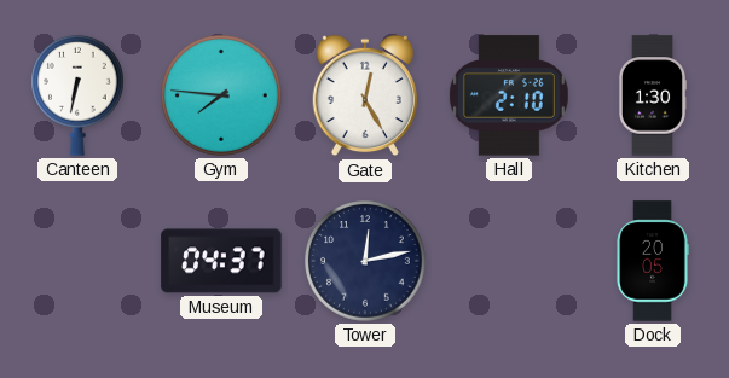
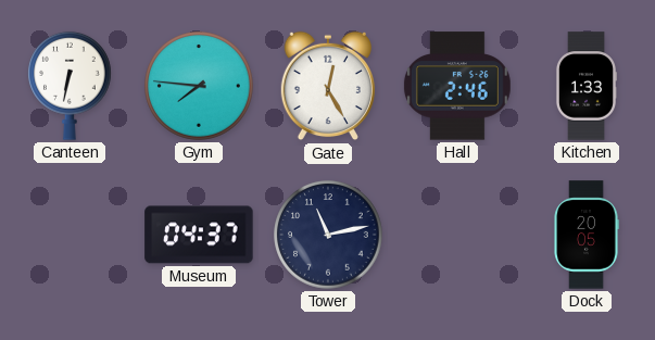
Hall: 2:10 -> 2:46 (457, 86)
Kitchen: 1:30 -> 1:33 (585, 86)
Tower: 12:13 -> 11:13 (328, 235)
